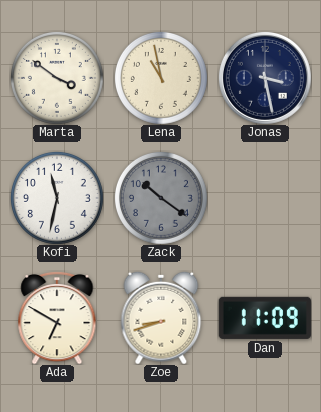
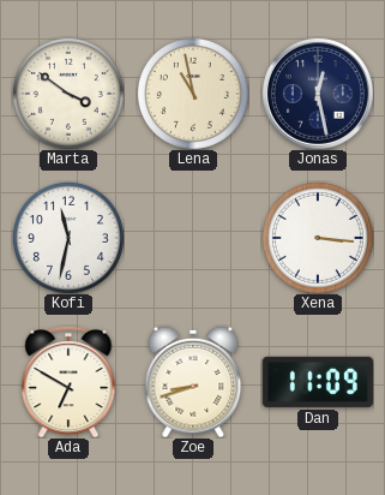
Jonas: 3:28 -> 12:28 (318, 94)
Zack: 10:21 -> none (161, 198)
Xena: none -> 3:16 (318, 238)
